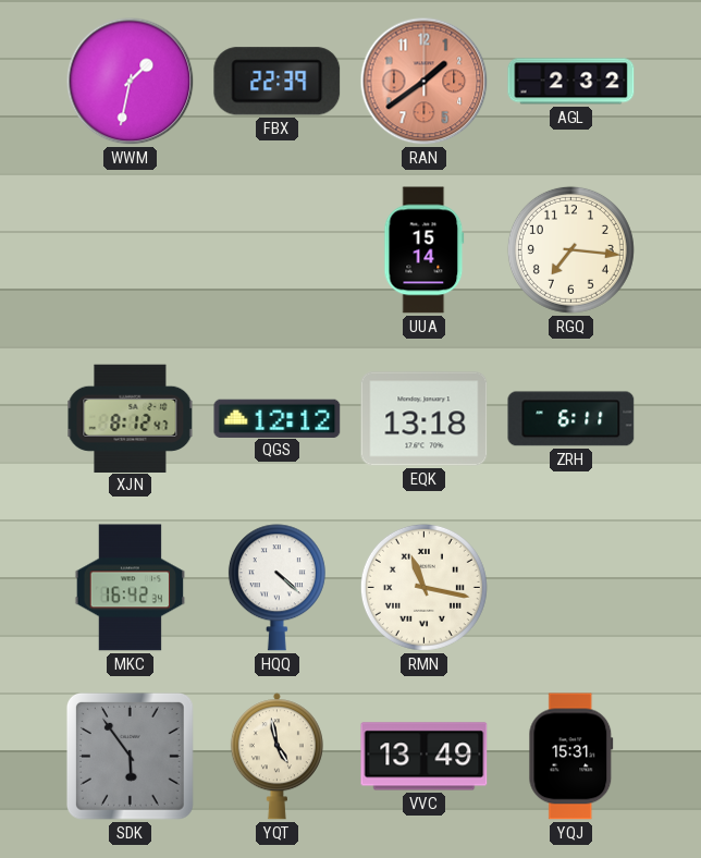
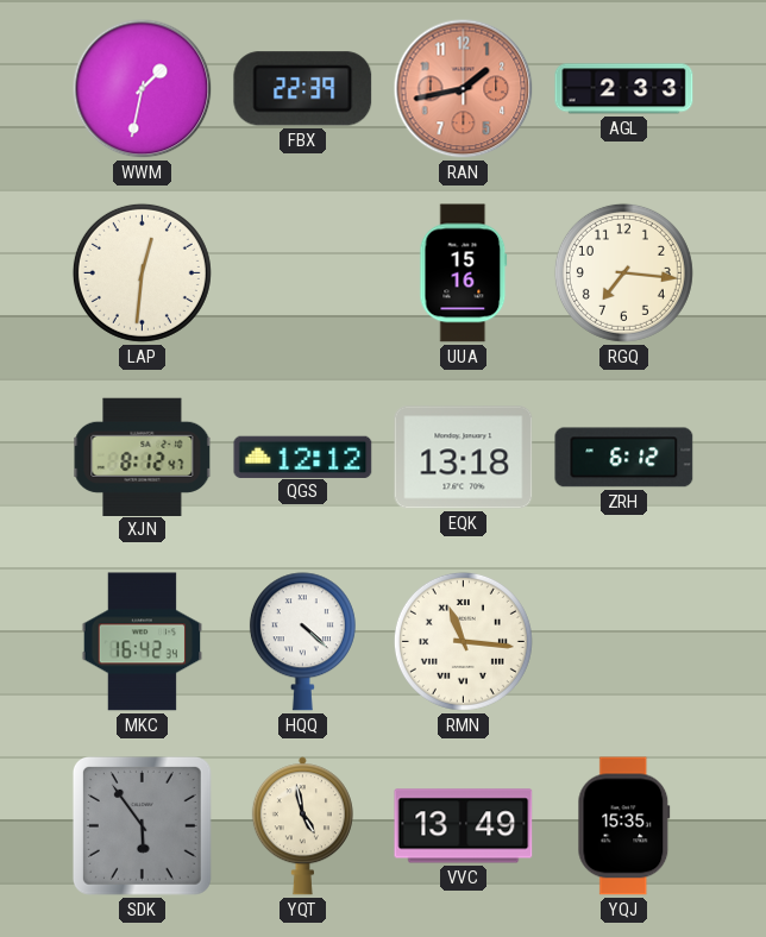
RAN: 1:39 -> 1:43 (464, 89)
AGL: 2:32 -> 2:33 (624, 89)
LAP: none -> 12:31 (142, 272)
UUA: 15:14 -> 15:16 (464, 273)
ZRH: 6:11 -> 6:12 (624, 458)
RMN: 11:17 -> 11:16 (463, 641)
YQJ: 15:31 -> 15:35 (624, 826)
